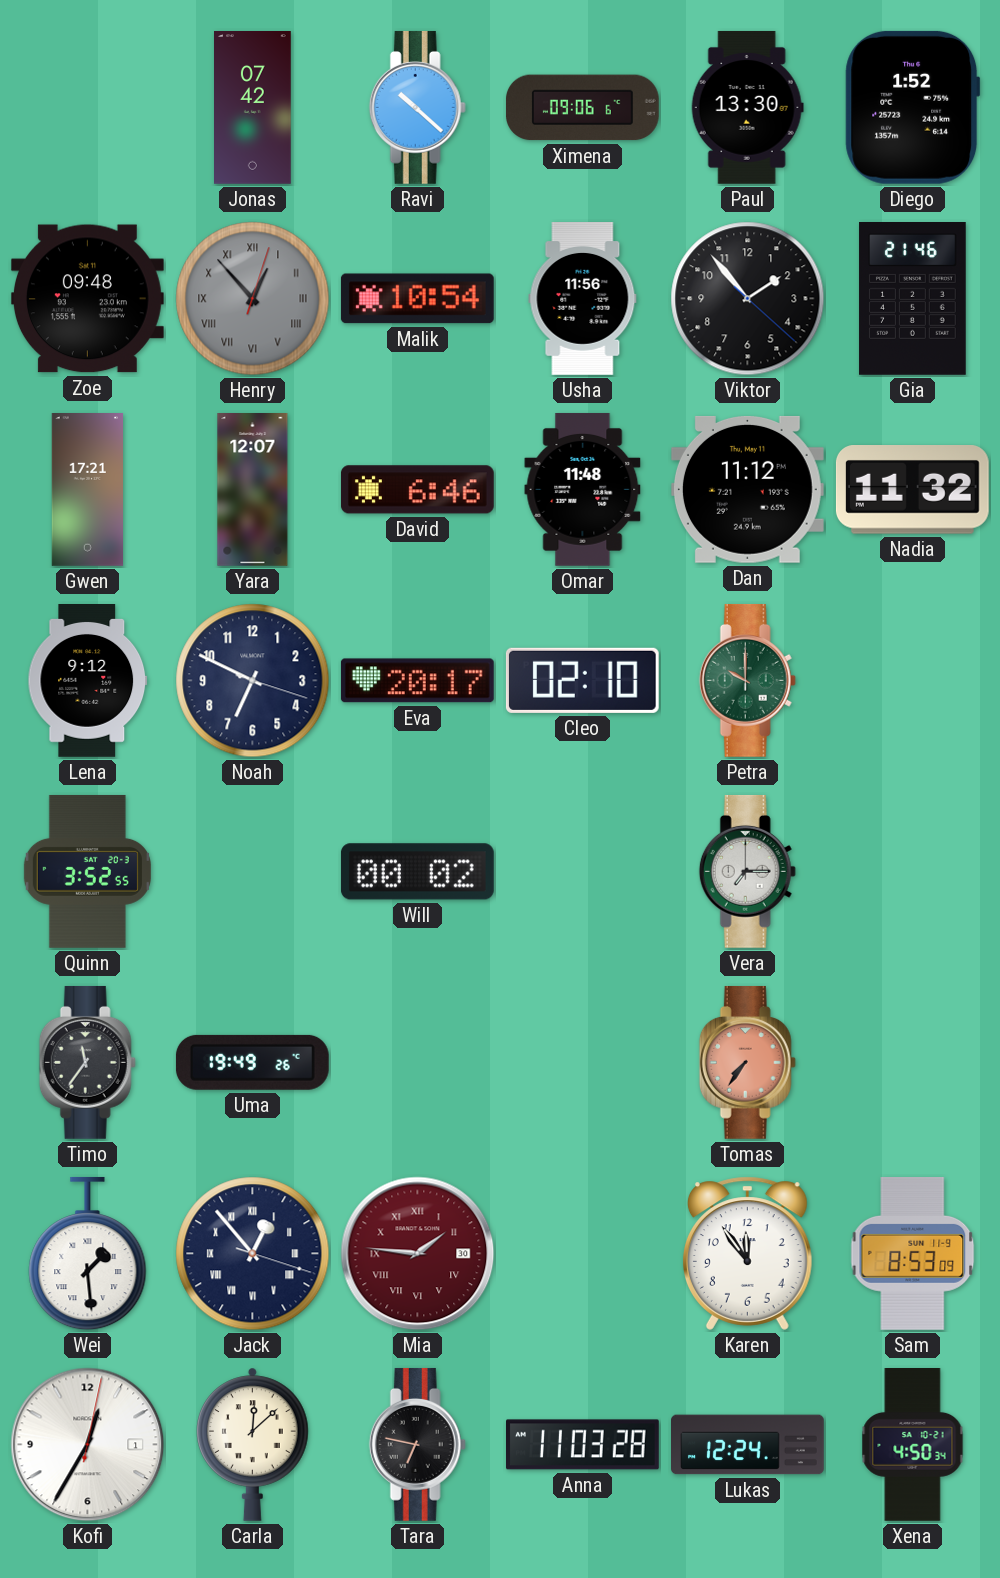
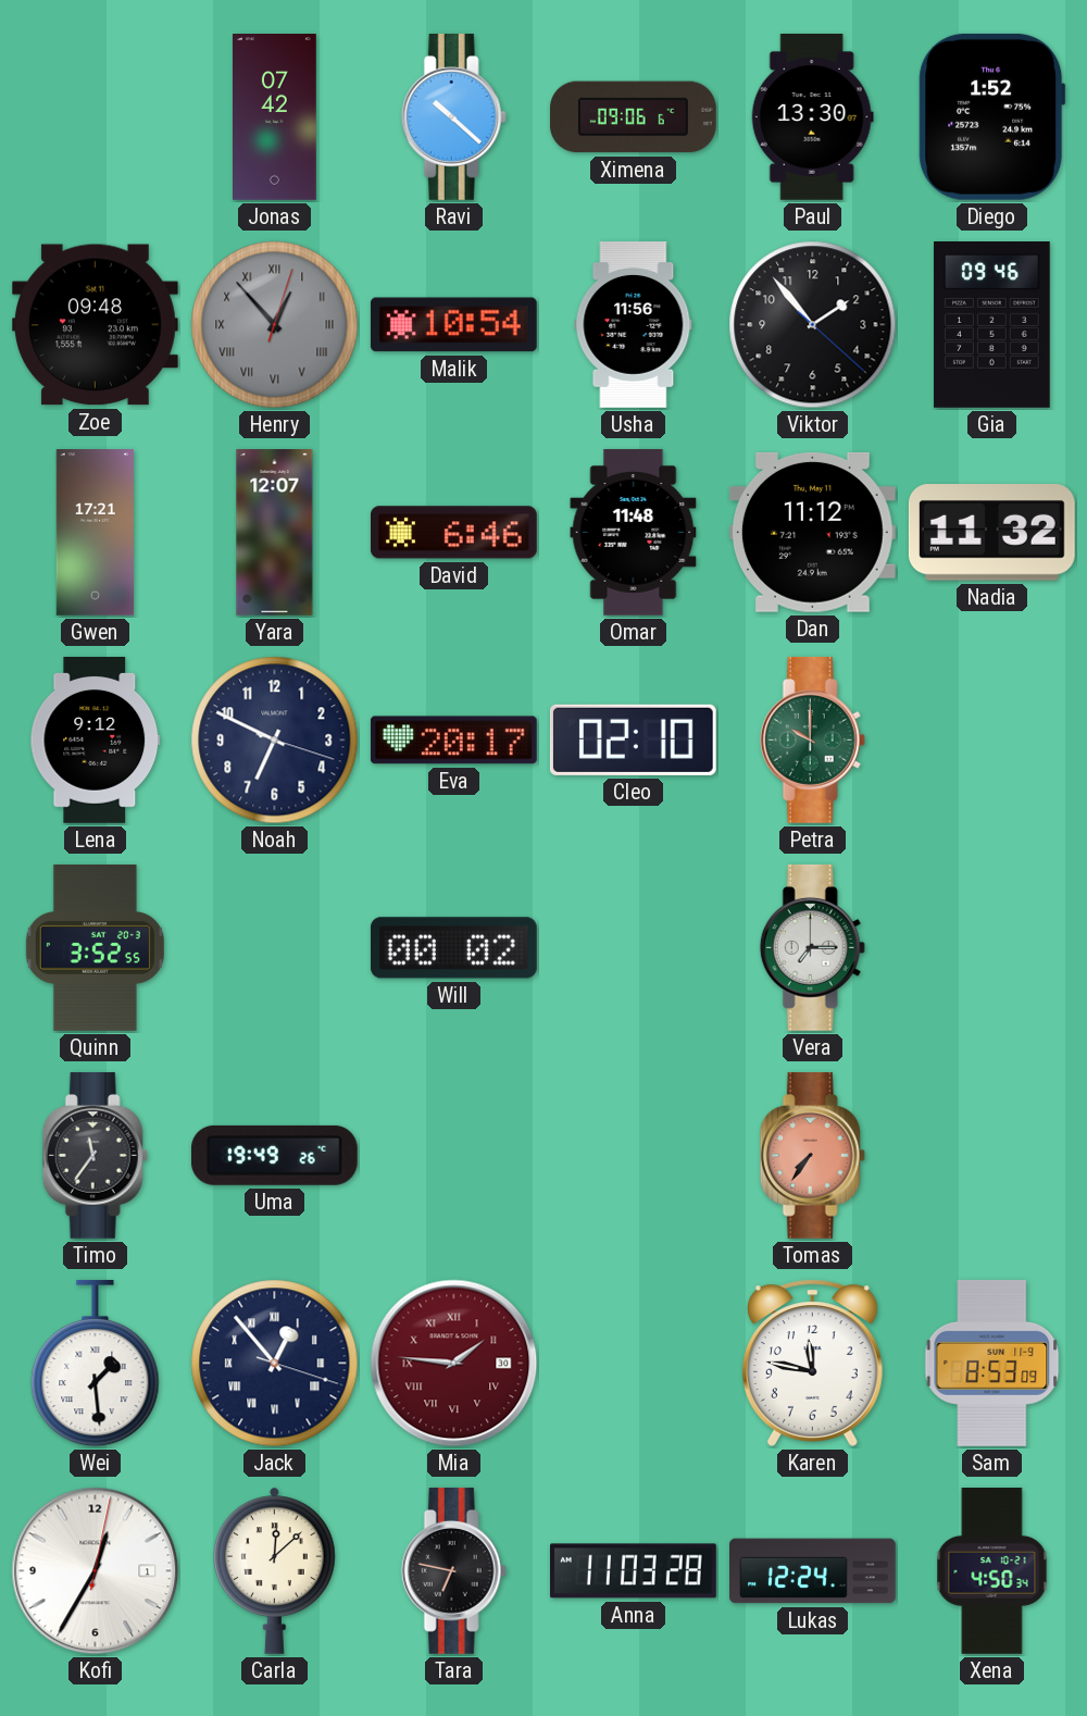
Gia: 21:46 -> 09:46 (992, 325)
Karen: 11:54 -> 11:47 (812, 1363)
